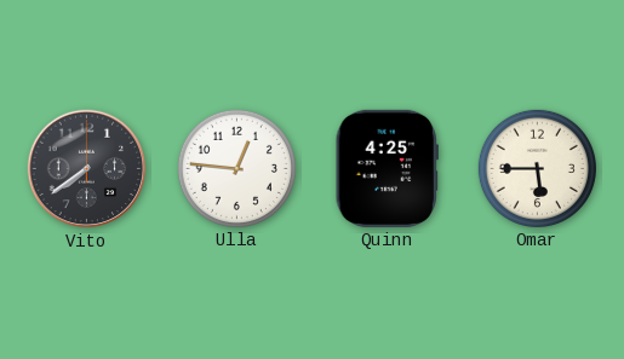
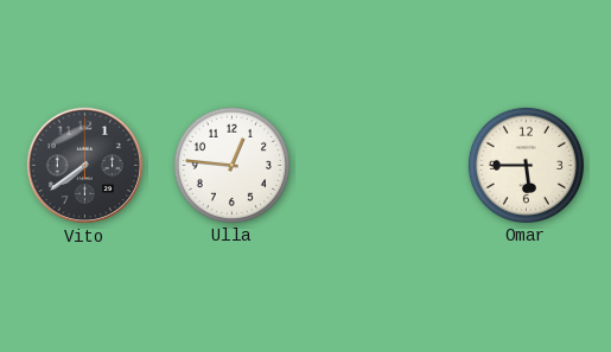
Quinn: 4:25 -> none (387, 168)
